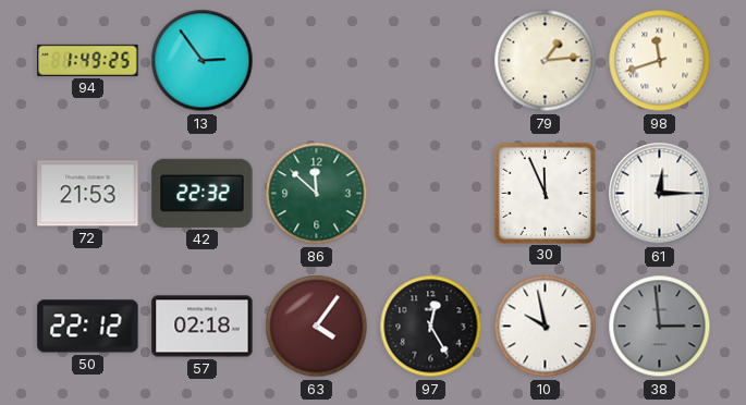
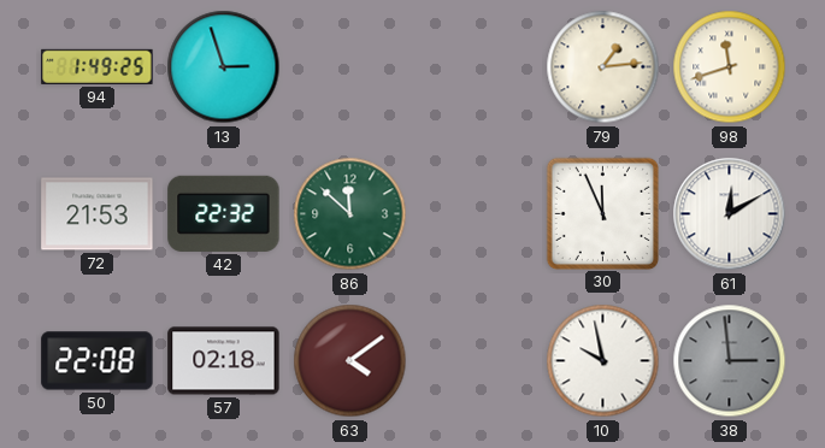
13: 2:54 -> 2:57 (224, 67)
61: 12:15 -> 12:10 (730, 214)
50: 22:12 -> 22:08 (98, 361)
63: 4:06 -> 4:09 (350, 361)
97: 12:25 -> none (431, 327)
